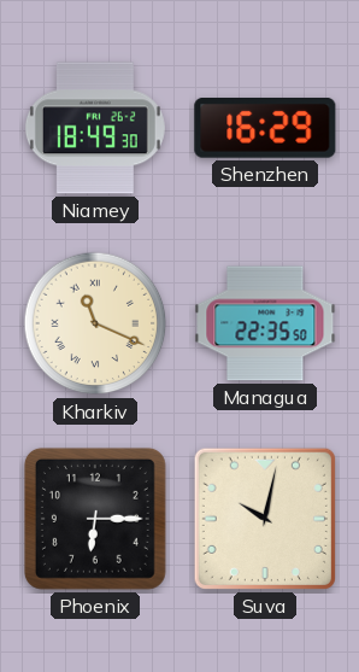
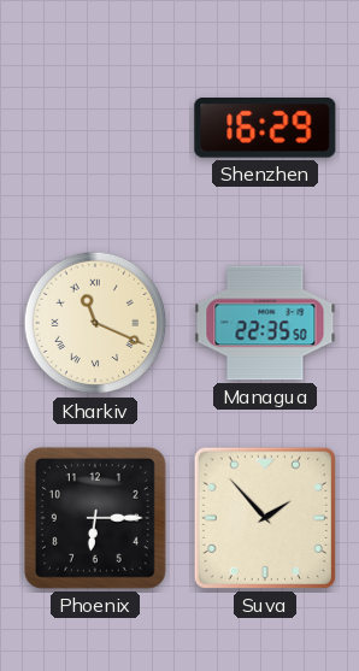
Niamey: 18:49 -> none (95, 128)
Suva: 10:02 -> 1:53 (265, 518)
